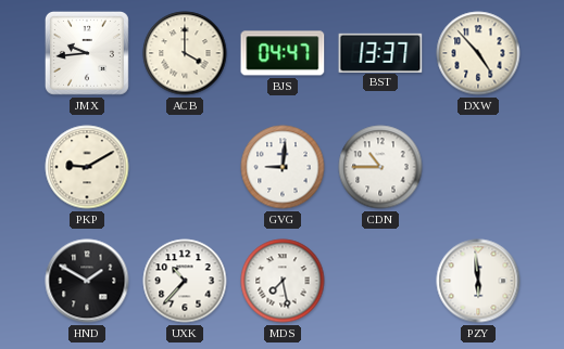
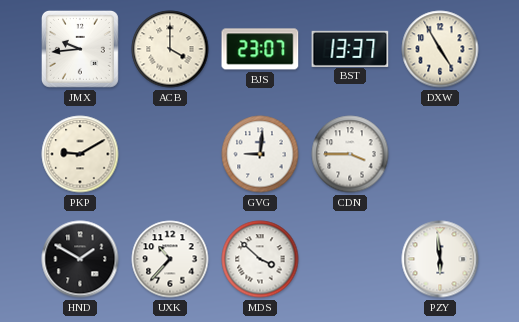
BJS: 04:47 -> 23:07 (260, 49)
DXW: 4:53 -> 4:55 (440, 49)
CDN: 10:45 -> 3:45 (350, 154)
MDS: 7:28 -> 3:52 (260, 259)
